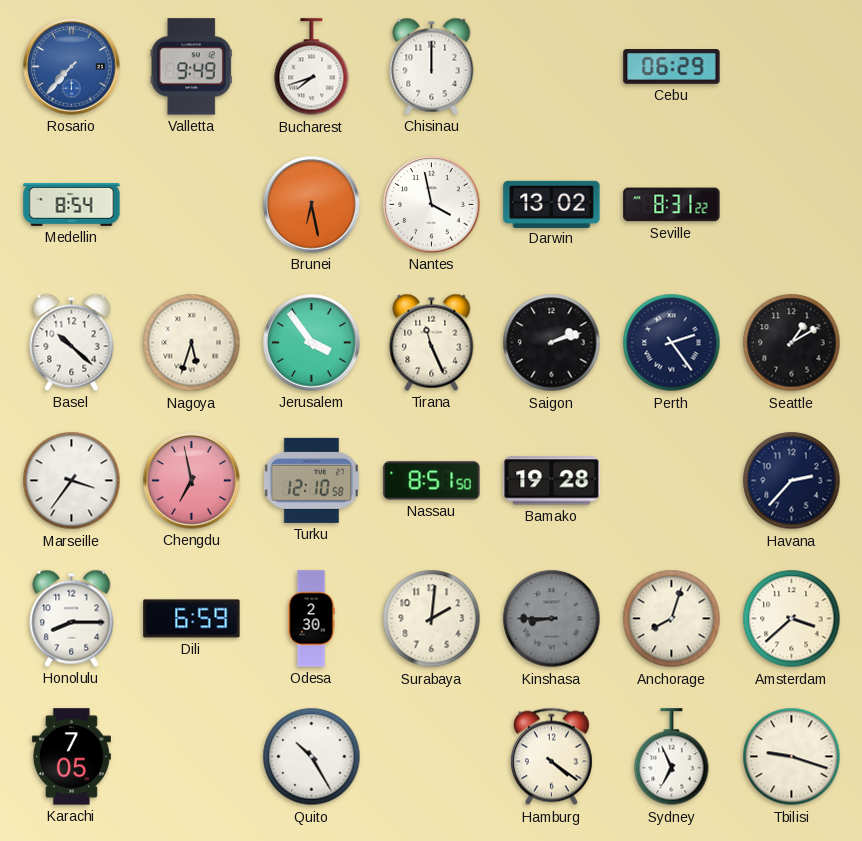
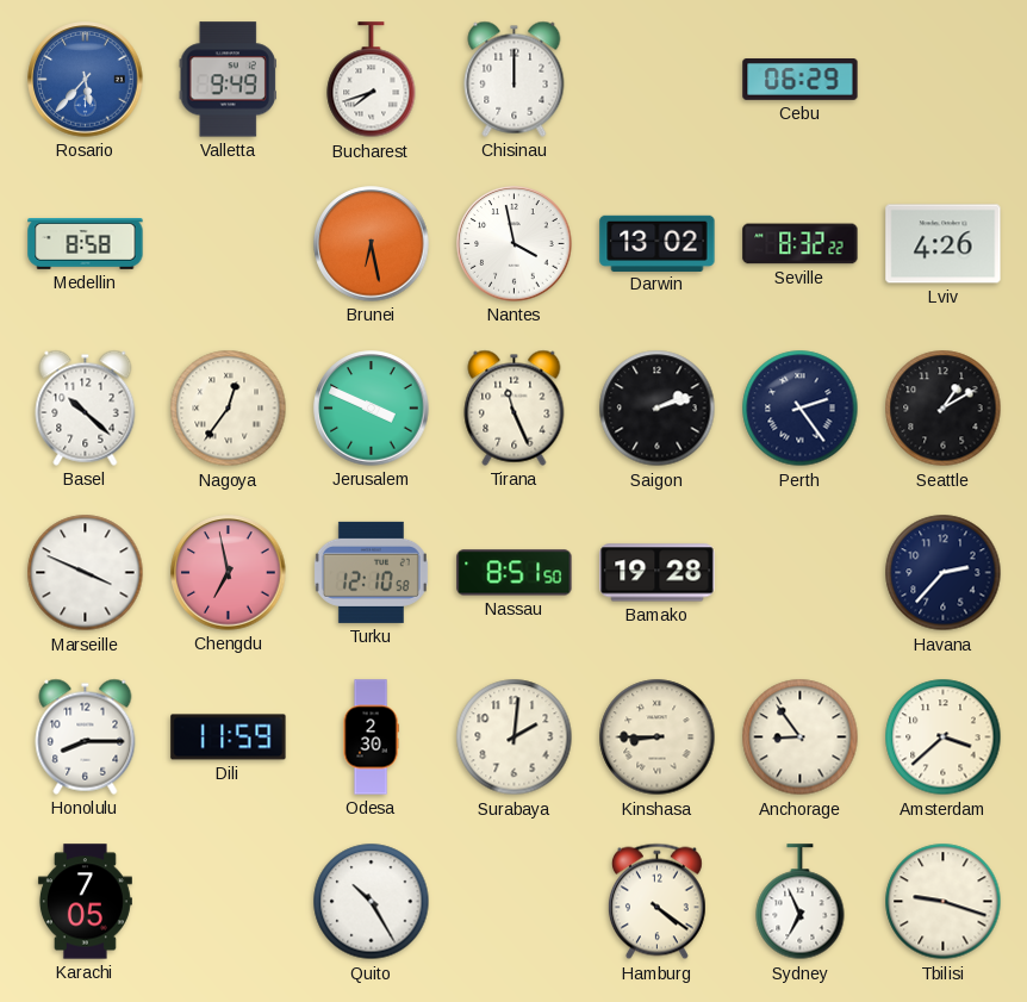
Rosario: 7:37 -> 5:37 (86, 80)
Medellin: 8:54 -> 8:58 (86, 244)
Seville: 8:31 -> 8:32 (801, 244)
Lviv: none -> 4:26 (944, 244)
Nagoya: 5:33 -> 12:36 (229, 409)
Jerusalem: 3:54 -> 3:49 (372, 409)
Marseille: 3:36 -> 3:49 (86, 573)
Dili: 6:59 -> 11:59 (229, 738)
Kinshasa dial: grey -> cream (658, 738)
Anchorage: 8:03 -> 8:54 (801, 738)
